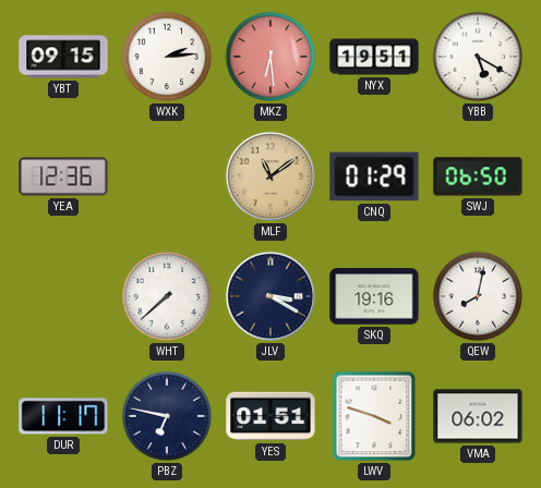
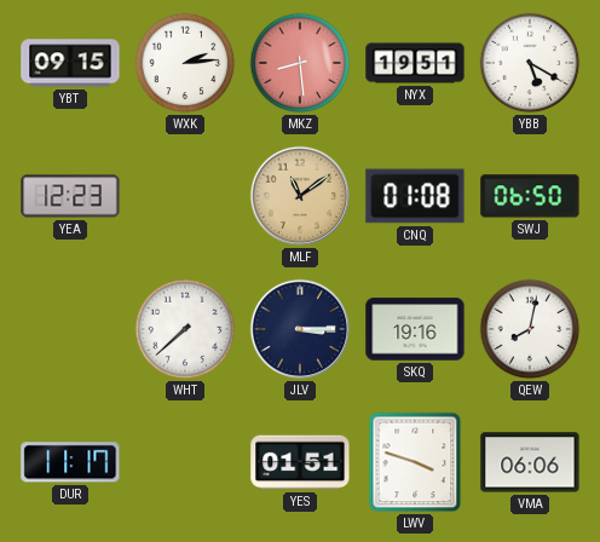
MKZ: 6:29 -> 8:29 (300, 63)
YEA: 12:36 -> 12:23 (70, 196)
CNQ: 01:29 -> 01:08 (415, 196)
JLV: 3:20 -> 3:15 (300, 329)
PBZ: 6:47 -> none (167, 416)
VMA: 06:02 -> 06:06 (530, 462)
